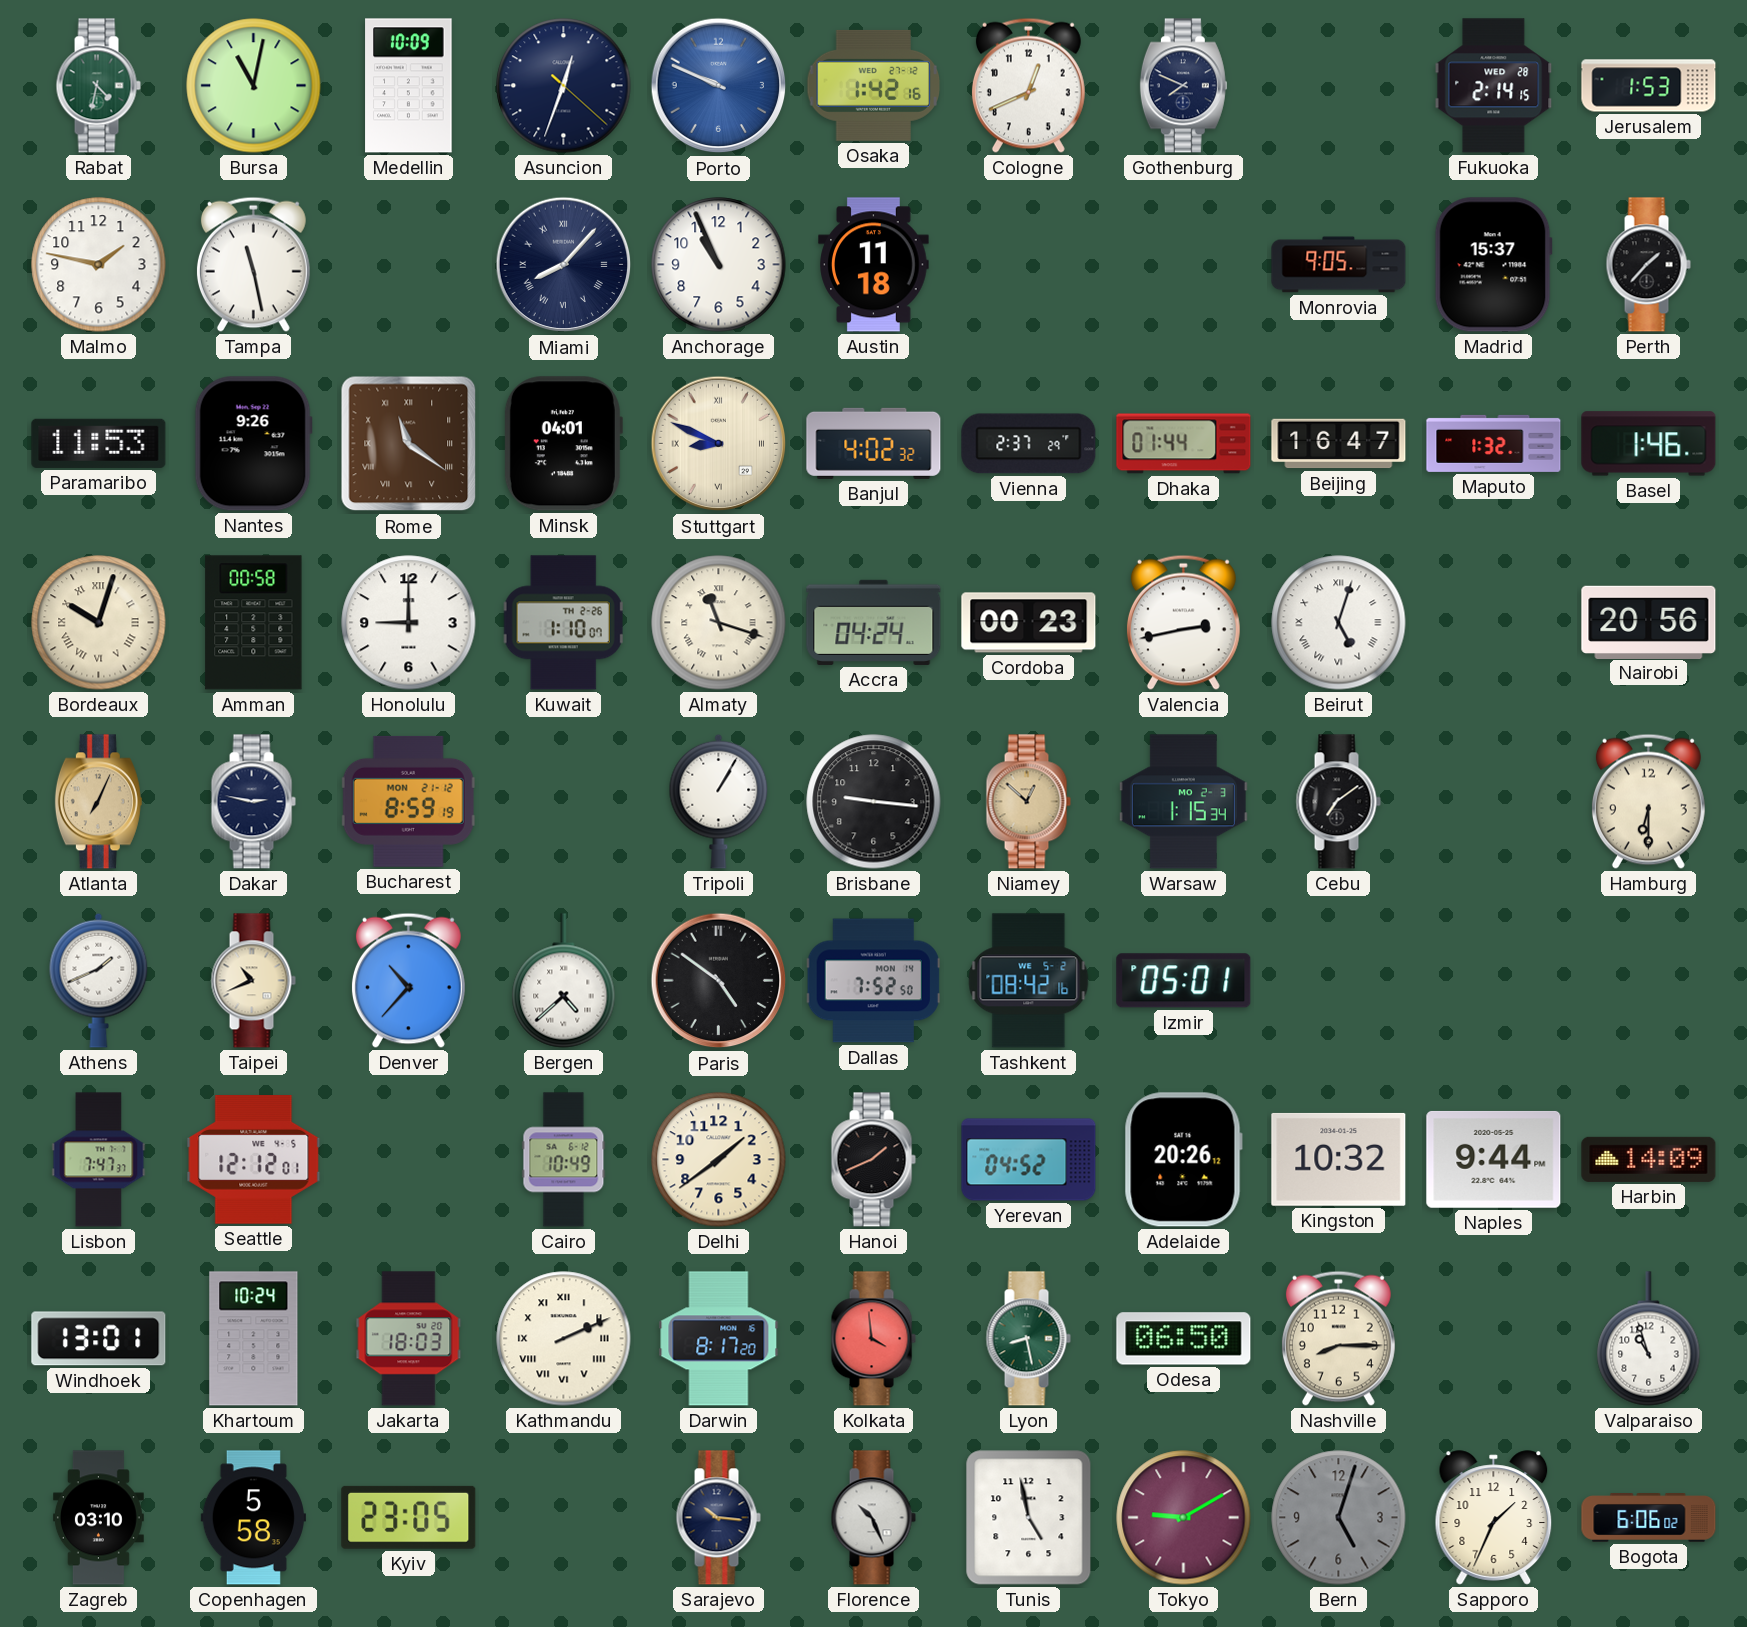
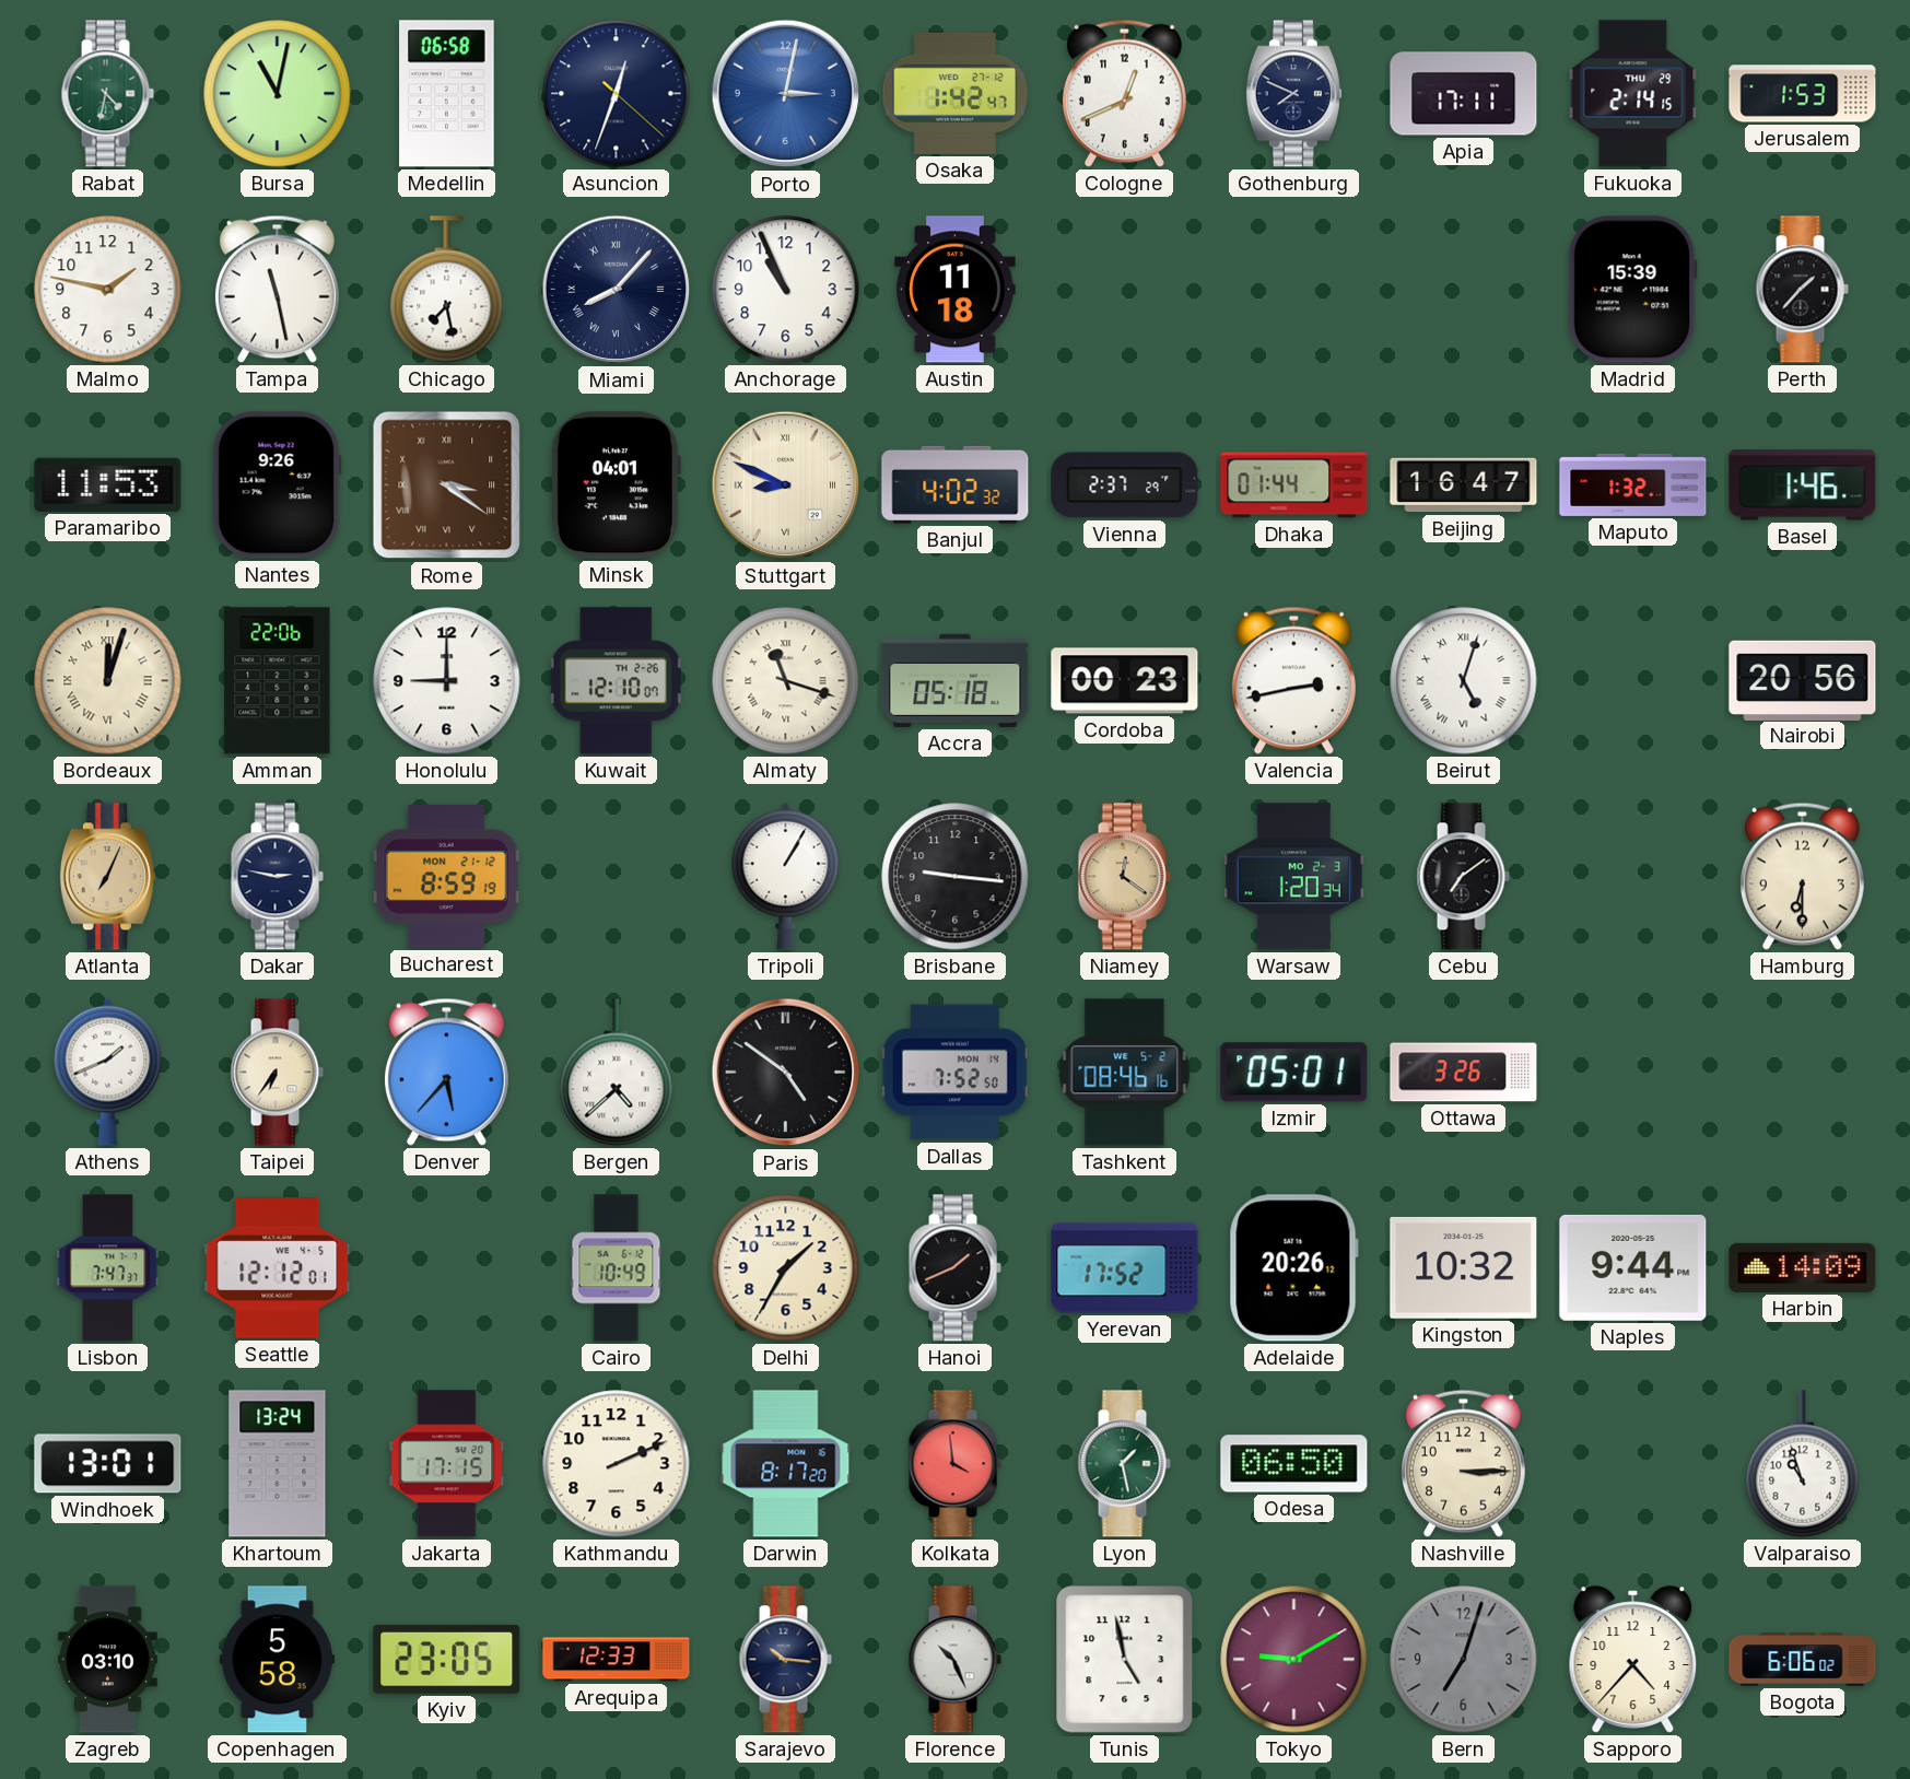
Medellin: 10:09 -> 06:58 (447, 94)
Porto: 9:49 -> 3:02 (786, 94)
Osaka: 1:42:16 -> 1:42:47 (956, 93)
Apia: none -> 17:11 (1464, 94)
Fukuoka date: WED 28 -> THU 29 (1633, 94)
Chicago: none -> 7:28 (447, 290)
Monrovia: 9:05 -> none (1339, 265)
Madrid: 15:37 -> 15:39 (1632, 290)
Rome: 11:21 -> 3:21 (447, 485)
Bordeaux: 10:03 -> 12:03 (108, 681)
Amman: 00:58 -> 22:06 (278, 681)
Kuwait: 1:10 -> 12:10 (616, 681)
Accra: 04:24 -> 05:18 (956, 680)
Niamey: 12:52 -> 12:21 (1124, 877)
Warsaw: 1:15 -> 1:20 (1293, 877)
Taipei: 10:41 -> 6:36 (277, 1073)
Denver: 10:37 -> 5:37 (446, 1072)
Tashkent: 08:42 -> 08:46 (1125, 1073)
Ottawa: none -> 3:26 (1464, 1073)
Delhi: 1:39 -> 1:35 (786, 1268)
Yerevan: 04:52 -> 17:52 (1125, 1268)
Khartoum: 10:24 -> 13:24 (278, 1464)
Jakarta: 18:03 -> 17:15 (447, 1464)
Kathmandu numerals: Roman -> Arabic (617, 1464)
Lyon: 8:28 -> 1:28 (1124, 1464)
Nashville: 8:15 -> 3:15 (1463, 1463)
Arequipa: none -> 12:33 (617, 1660)
Bern: 5:03 -> 7:03 (1464, 1660)
Sapporo: 1:34 -> 4:37 (1633, 1660)
